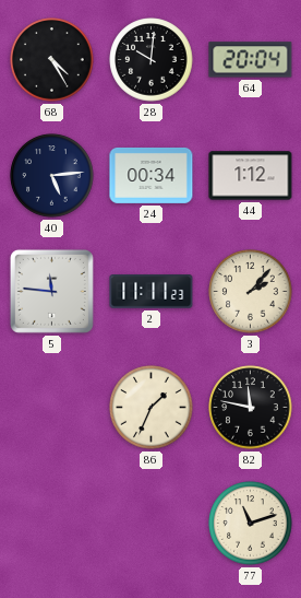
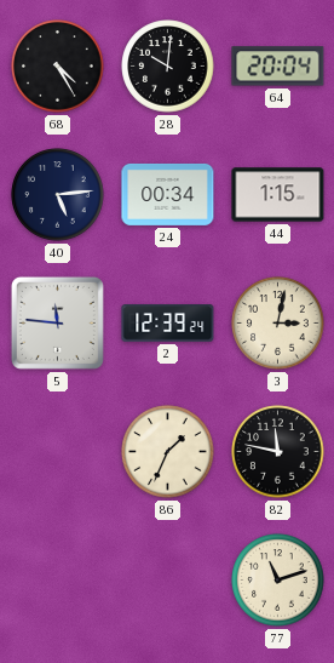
44: 1:12 -> 1:15 (278, 195)
2: 11:11 -> 12:39 (168, 324)
3: 2:07 -> 3:02 (278, 324)
